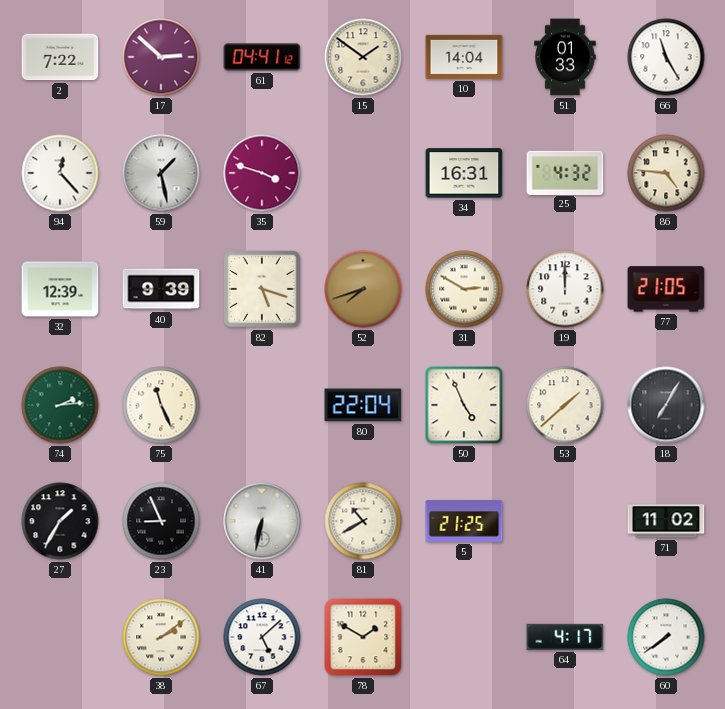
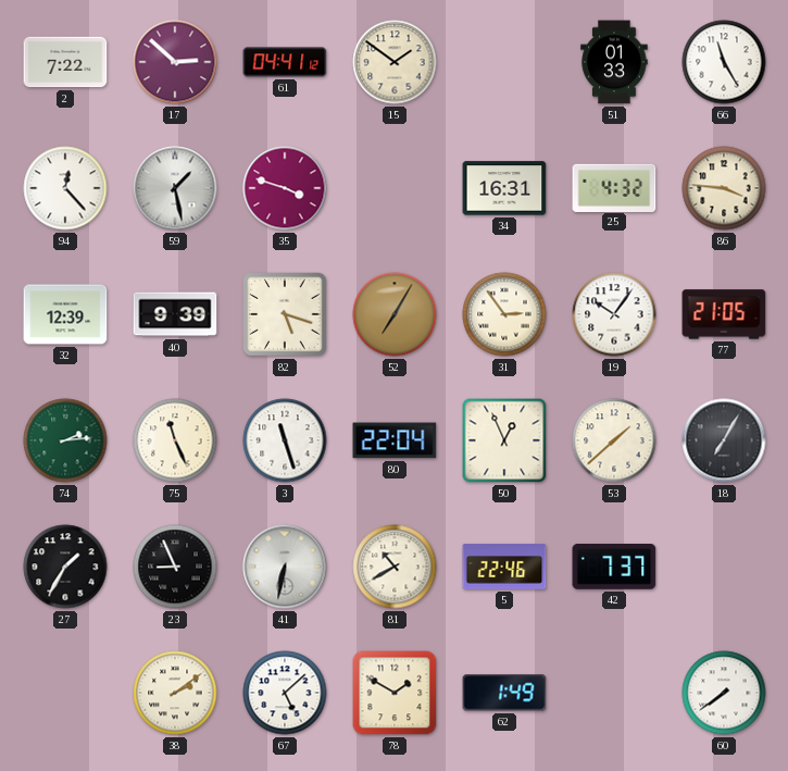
10: 14:04 -> none (464, 57)
86: 4:46 -> 3:46 (724, 188)
52: 7:42 -> 7:05 (395, 314)
31: 2:50 -> 2:54 (504, 314)
19: 12:00 -> 10:06 (614, 314)
3: none -> 11:27 (285, 440)
50: 4:56 -> 12:56 (504, 440)
5: 21:25 -> 22:46 (504, 567)
42: none -> 7:37 (614, 568)
71: 11:02 -> none (666, 521)
62: none -> 1:49 (504, 693)
64: 4:17 -> none (565, 637)
